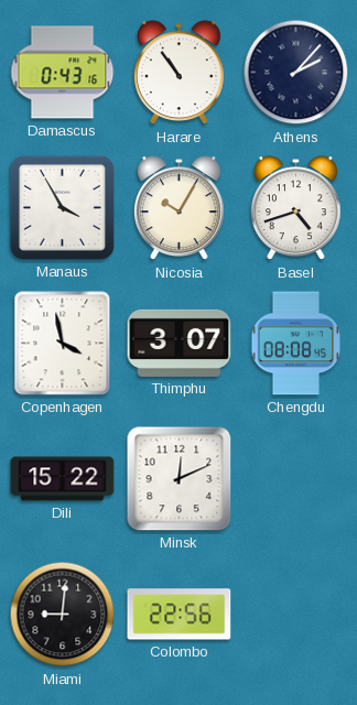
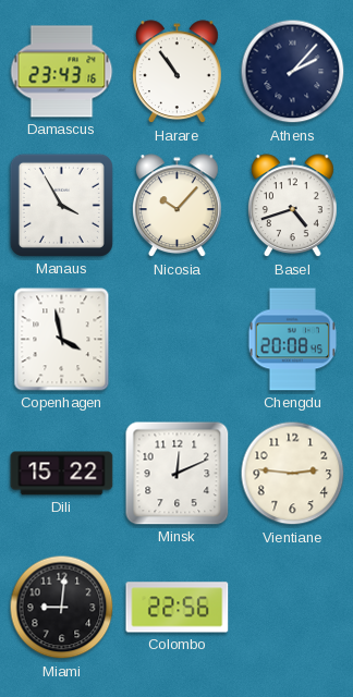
Damascus: 0:43 -> 23:43 (62, 72)
Nicosia: 10:05 -> 10:07 (176, 206)
Thimphu: 3:07 -> none (180, 343)
Chengdu: 08:08 -> 20:08 (293, 340)
Vientiane: none -> 2:46 (293, 474)
